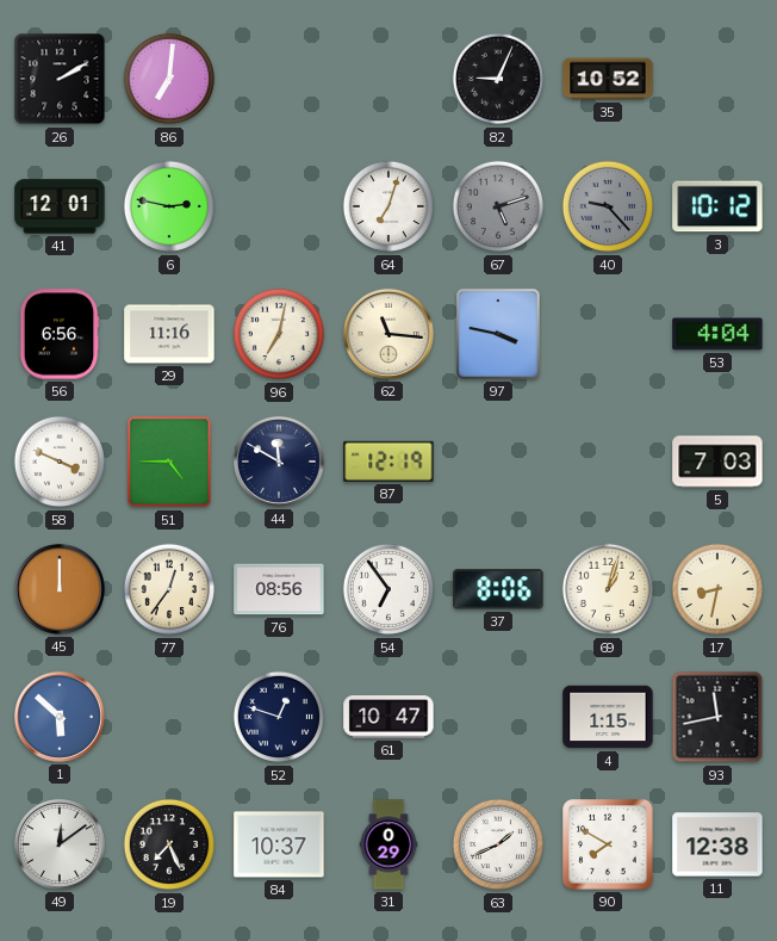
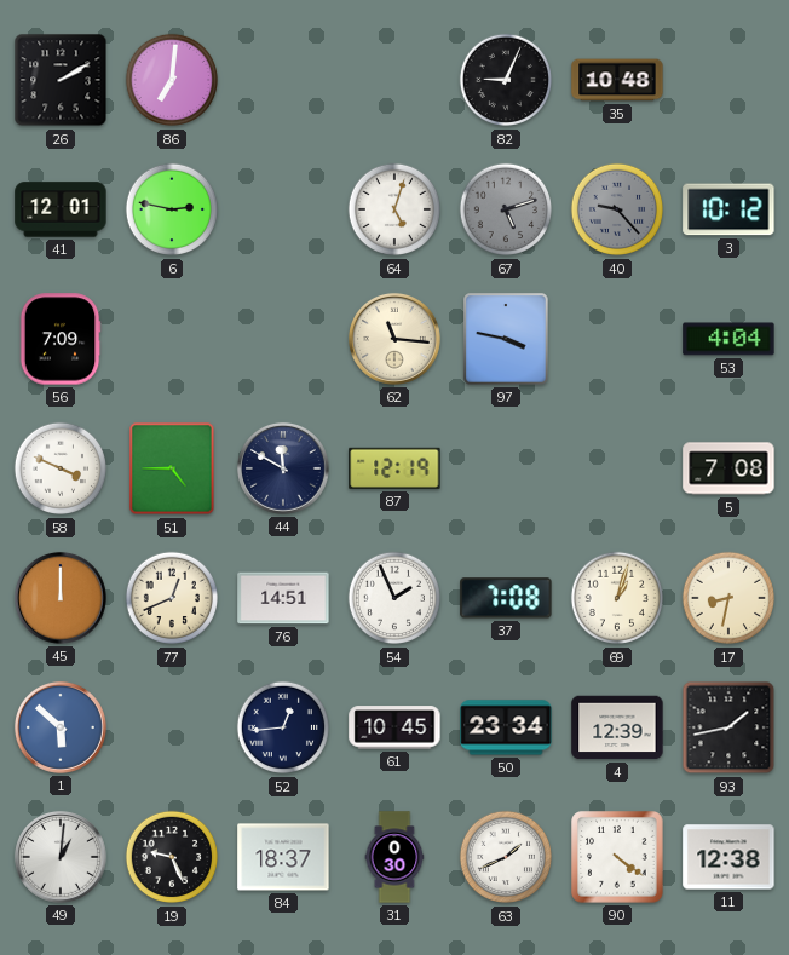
35: 10:52 -> 10:48 (617, 80)
64: 7:03 -> 5:03 (394, 209)
56: 6:56 -> 7:09 (61, 339)
29: 11:16 -> none (169, 334)
96: 7:02 -> none (279, 334)
5: 7:03 -> 7:08 (728, 468)
77: 12:36 -> 12:41 (172, 598)
76: 08:56 -> 14:51 (283, 598)
54: 6:54 -> 1:56 (394, 598)
37: 8:06 -> 7:08 (506, 598)
52: 12:48 -> 12:44 (283, 727)
61: 10:47 -> 10:45 (394, 727)
50: none -> 23:34 (506, 727)
4: 1:15 -> 12:39 (617, 727)
93: 11:43 -> 1:43 (728, 727)
49: 12:09 -> 1:01 (61, 857)
19: 7:26 -> 9:26 (172, 857)
84: 10:37 -> 18:37 (283, 857)
31: 0:29 -> 0:30 (394, 857)
90: 7:50 -> 4:21 (617, 857)
